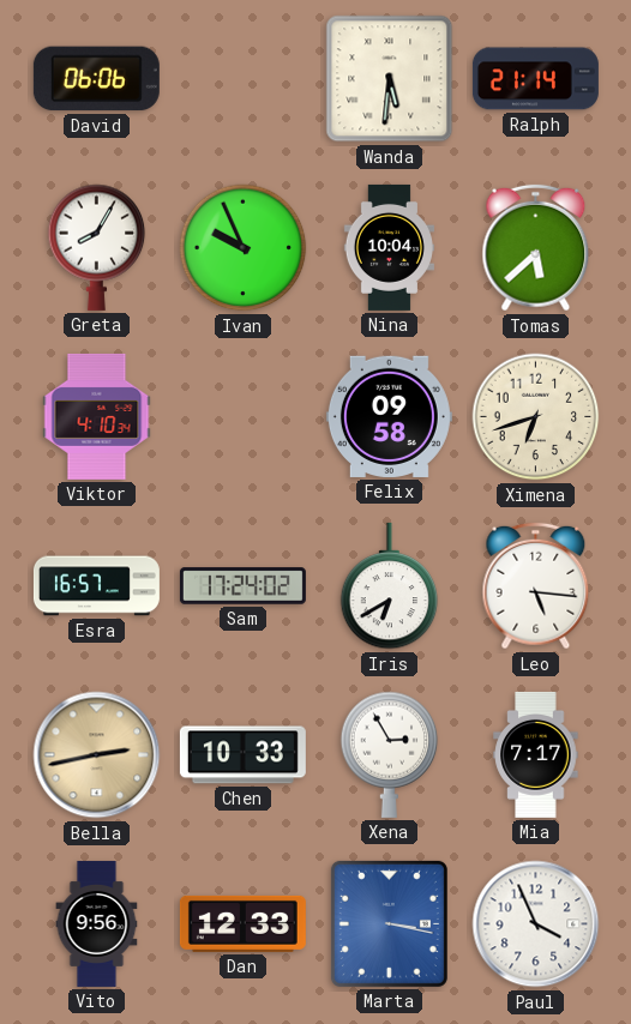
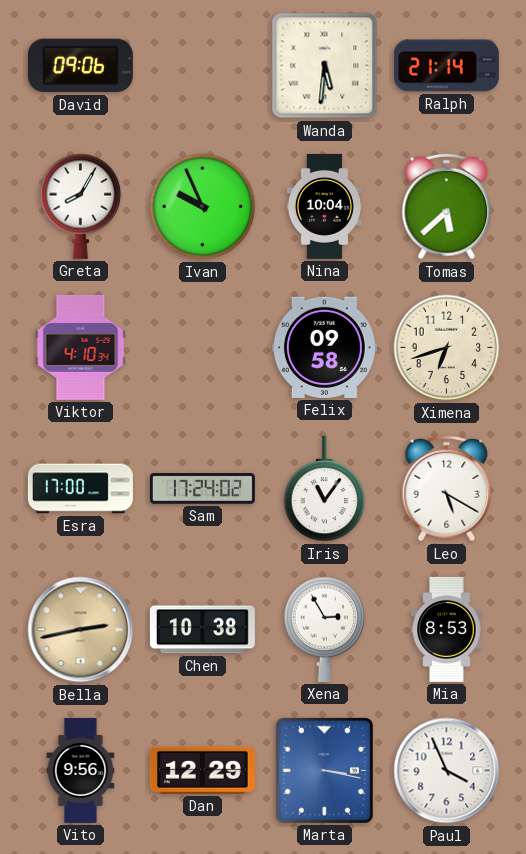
David: 06:06 -> 09:06 (80, 66)
Esra: 16:57 -> 17:00 (80, 489)
Iris: 6:40 -> 11:06 (325, 489)
Leo: 5:16 -> 5:20 (447, 489)
Chen: 10:33 -> 10:38 (202, 630)
Mia: 7:17 -> 8:53 (447, 629)
Dan: 12:33 -> 12:29 (202, 770)
